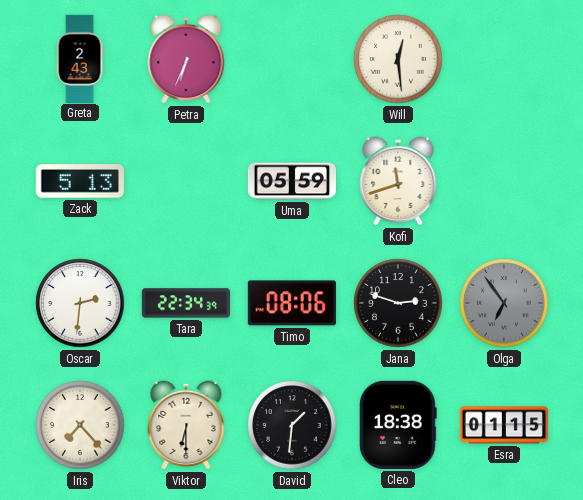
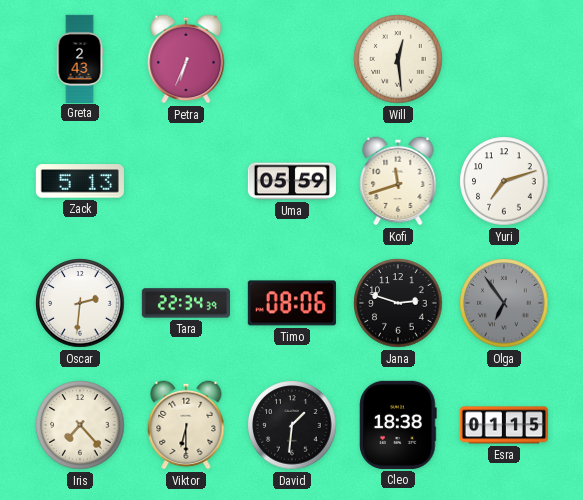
Yuri: none -> 7:12 (504, 181)
